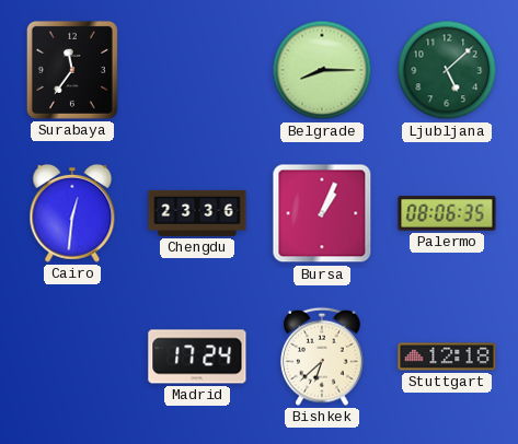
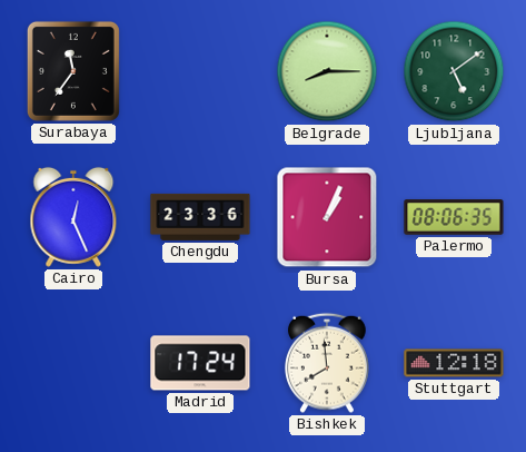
Ljubljana: 5:08 -> 5:09 (454, 71)
Cairo: 12:31 -> 12:26 (73, 217)
Bishkek: 6:38 -> 7:59 (328, 363)
